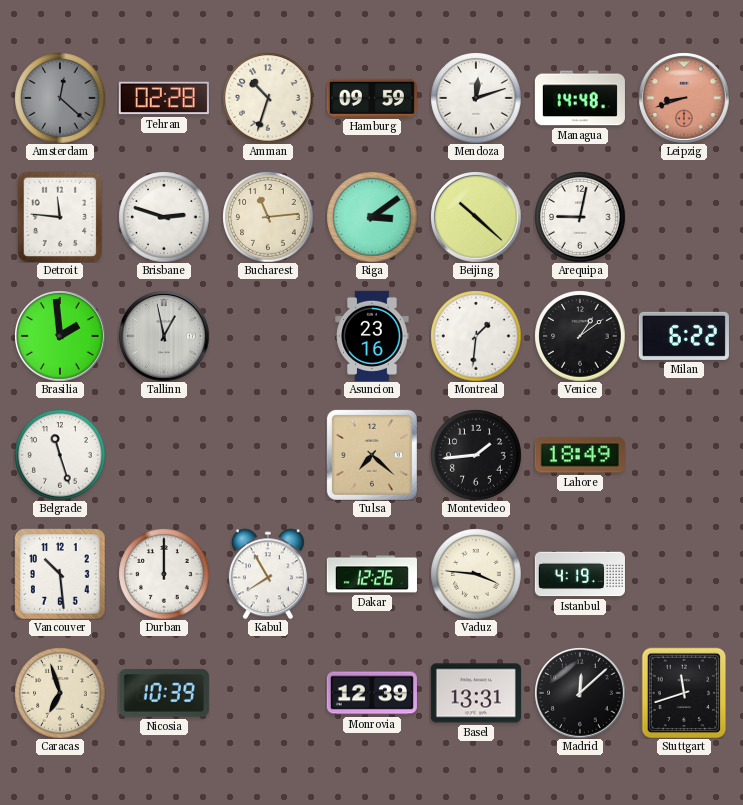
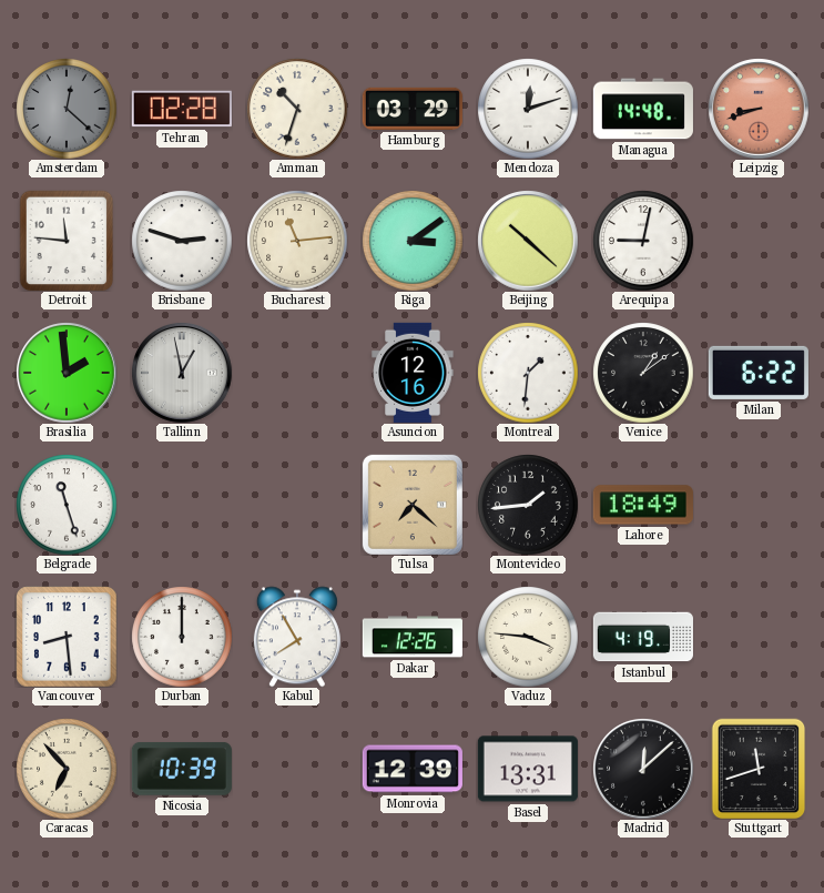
Hamburg: 09:59 -> 03:29 (413, 109)
Asuncion: 23:16 -> 12:16 (413, 373)
Vancouver: 10:29 -> 8:29 (67, 637)
Caracas: 6:57 -> 6:53 (67, 769)
